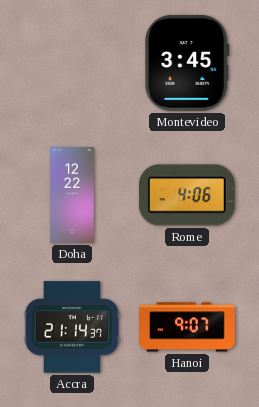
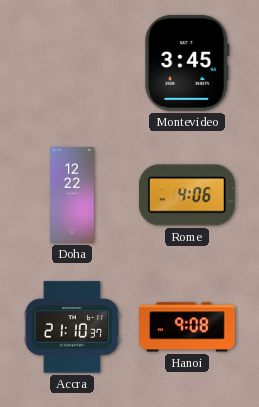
Accra: 21:14 -> 21:10 (71, 327)
Hanoi: 9:07 -> 9:08 (188, 327)
